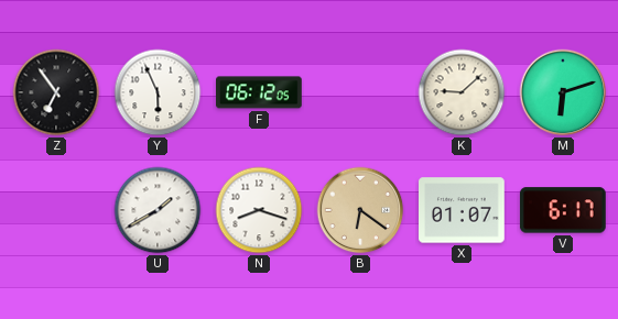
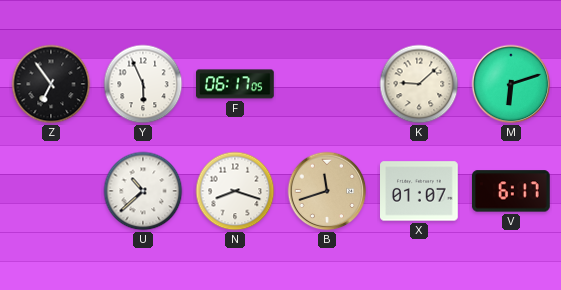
F: 06:12 -> 06:17 (236, 84)
U: 1:40 -> 10:38 (143, 191)
B: 6:21 -> 11:42 (327, 191)
